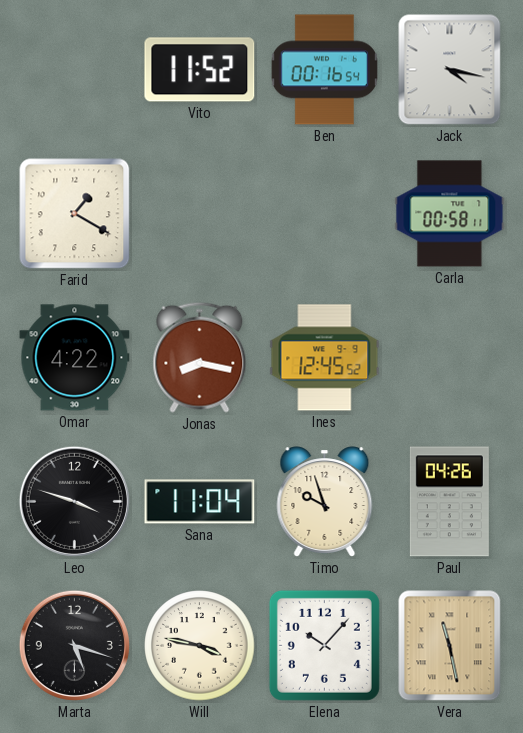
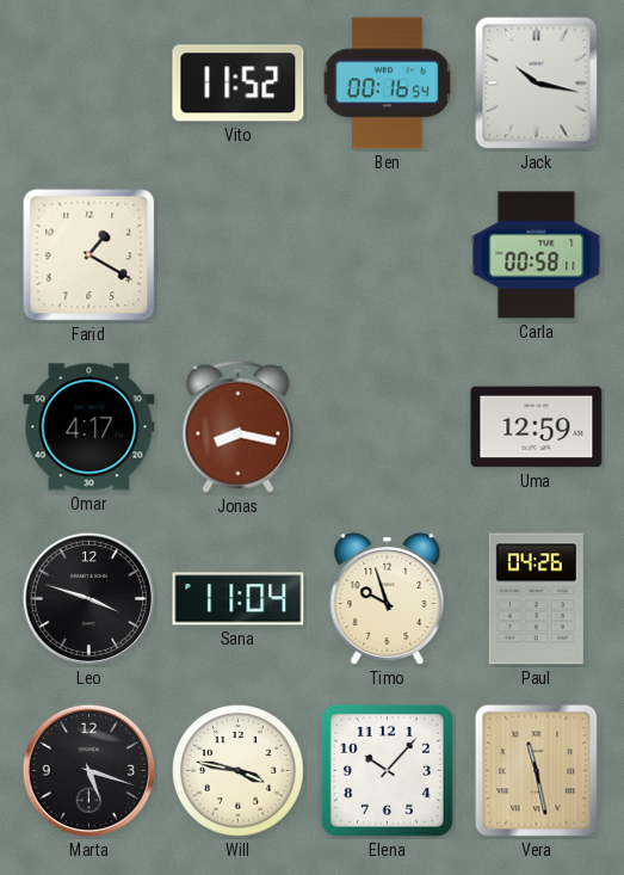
Jack: 4:17 -> 10:17 (537, 84)
Omar: 4:22 -> 4:17 (89, 427)
Ines: 12:45 -> none (325, 358)
Uma: none -> 12:59 (537, 427)
